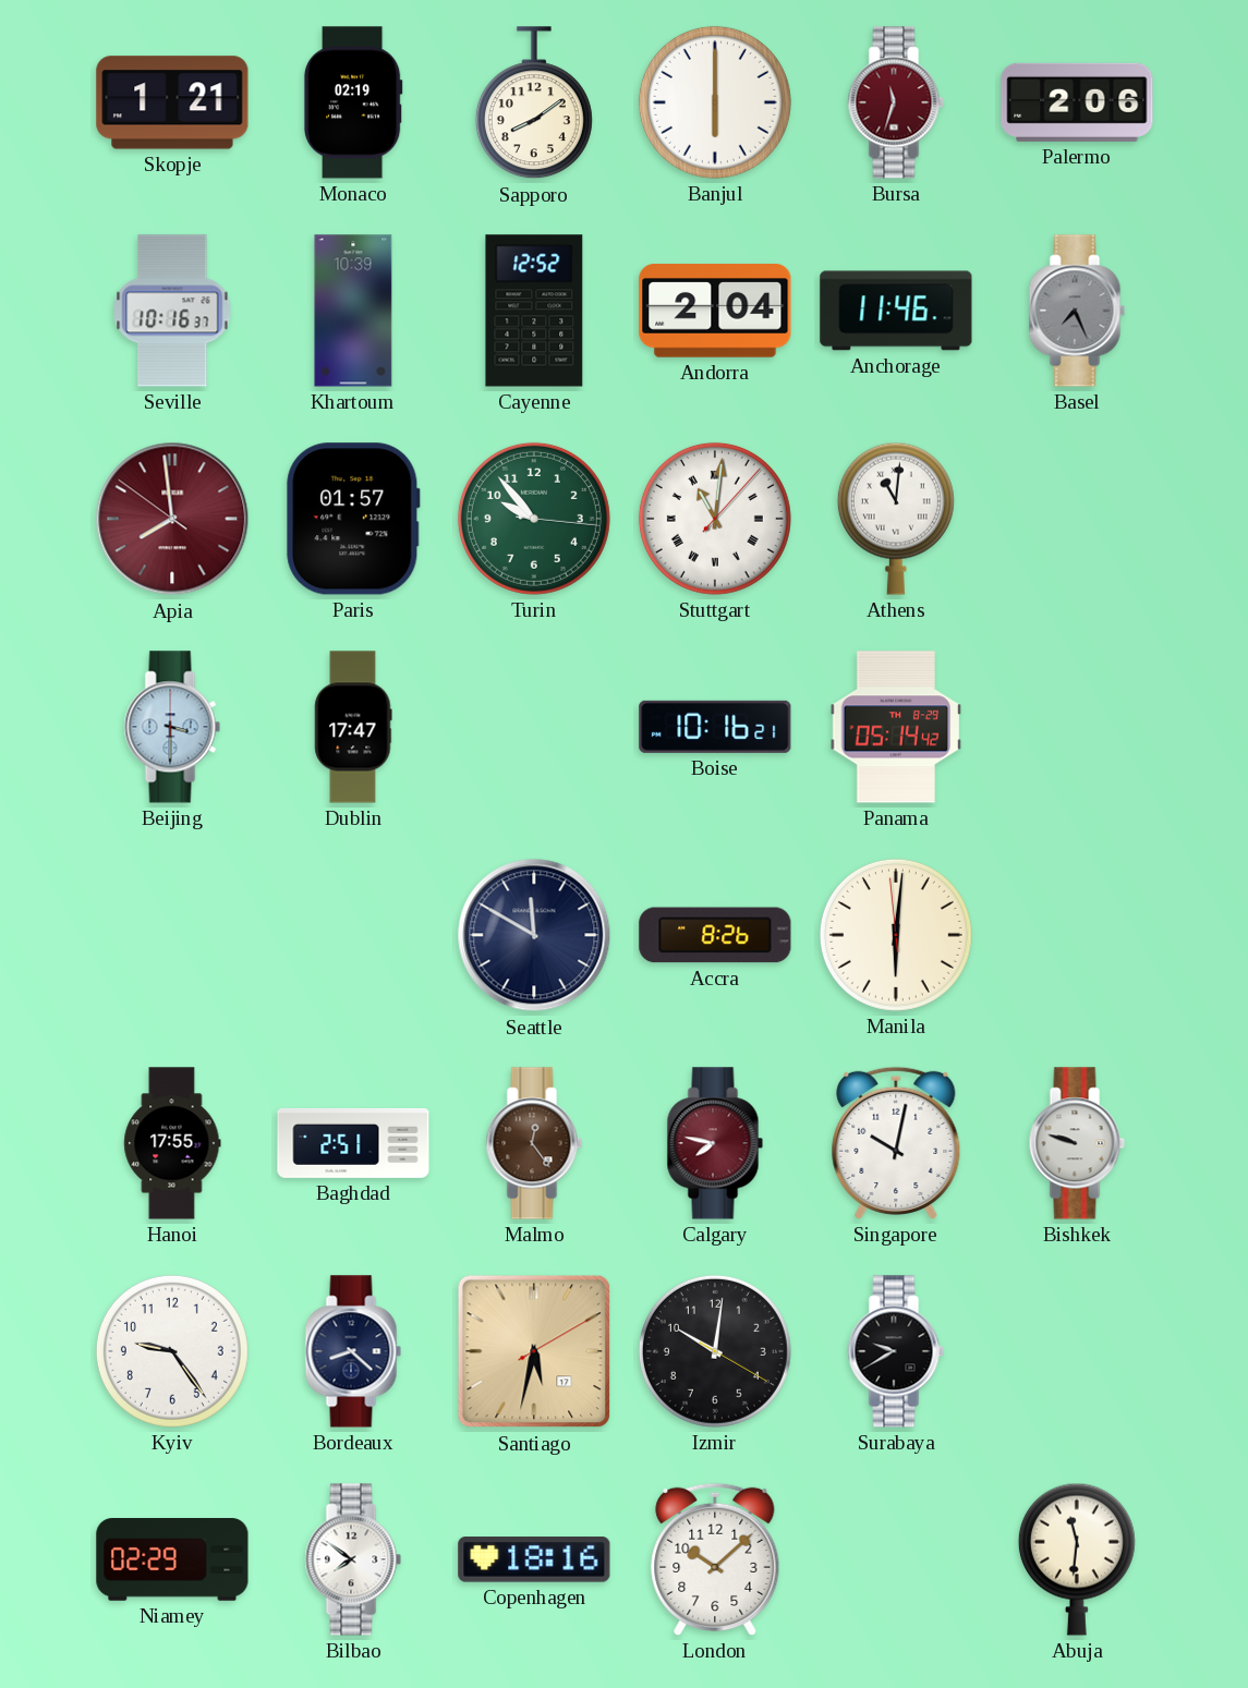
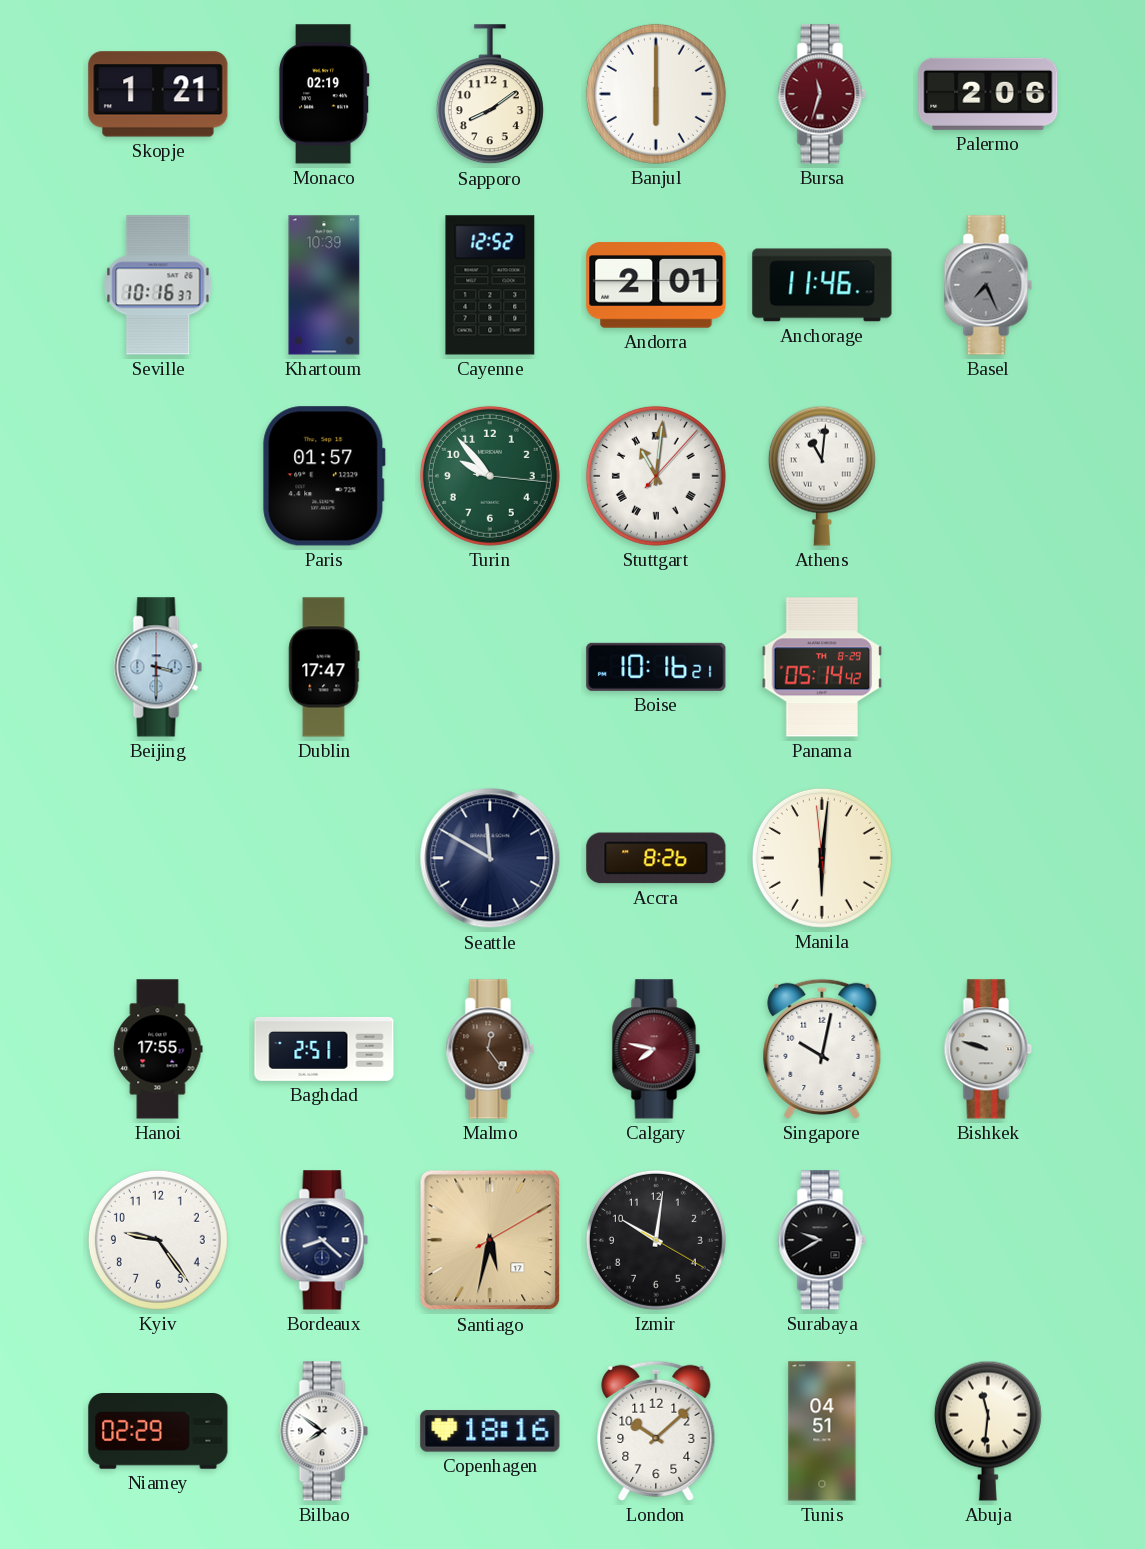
Andorra: 2:04 -> 2:01 (656, 285)
Apia: 7:58 -> none (172, 519)
Tunis: none -> 04:51 (822, 1431)
